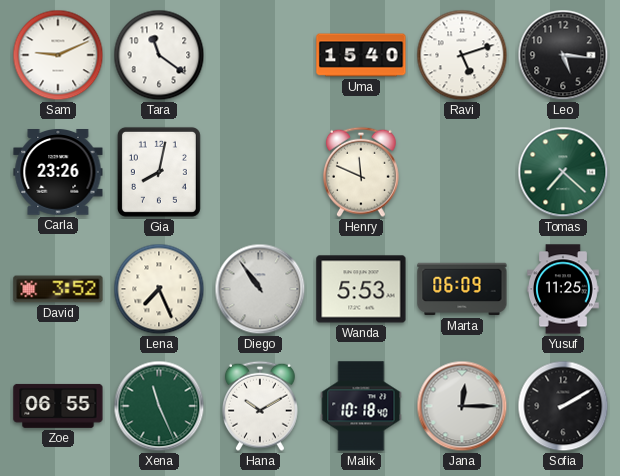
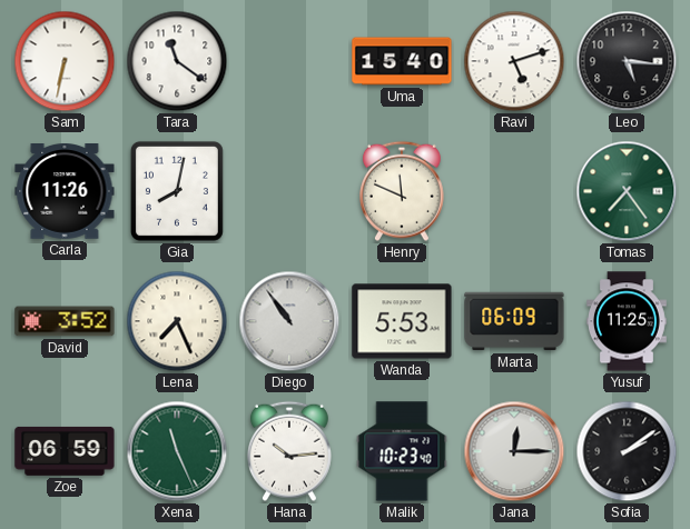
Sam: 9:11 -> 6:32 (65, 61)
Carla: 23:26 -> 11:26 (65, 192)
Tomas: 7:22 -> 7:24 (627, 191)
Zoe: 06:55 -> 06:59 (65, 451)
Hana: 10:10 -> 10:14 (289, 451)
Malik: 10:18 -> 10:23 (402, 451)
Sofia: 2:10 -> 2:09 (627, 451)
